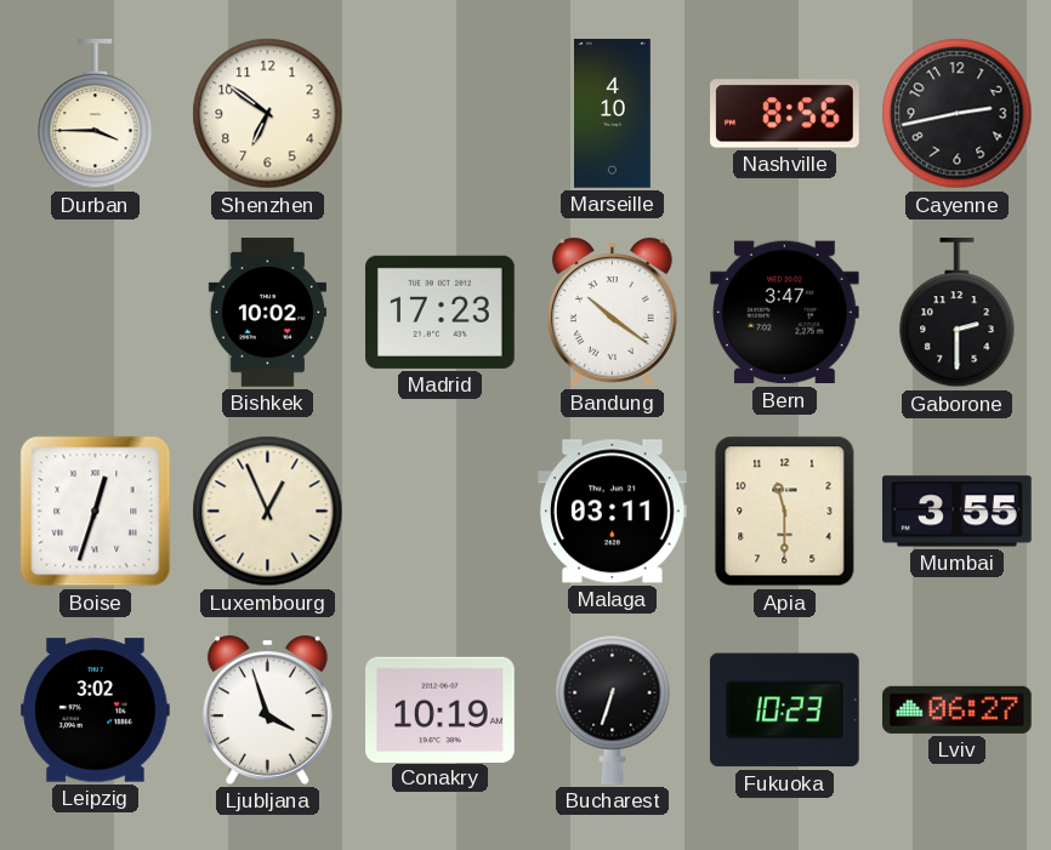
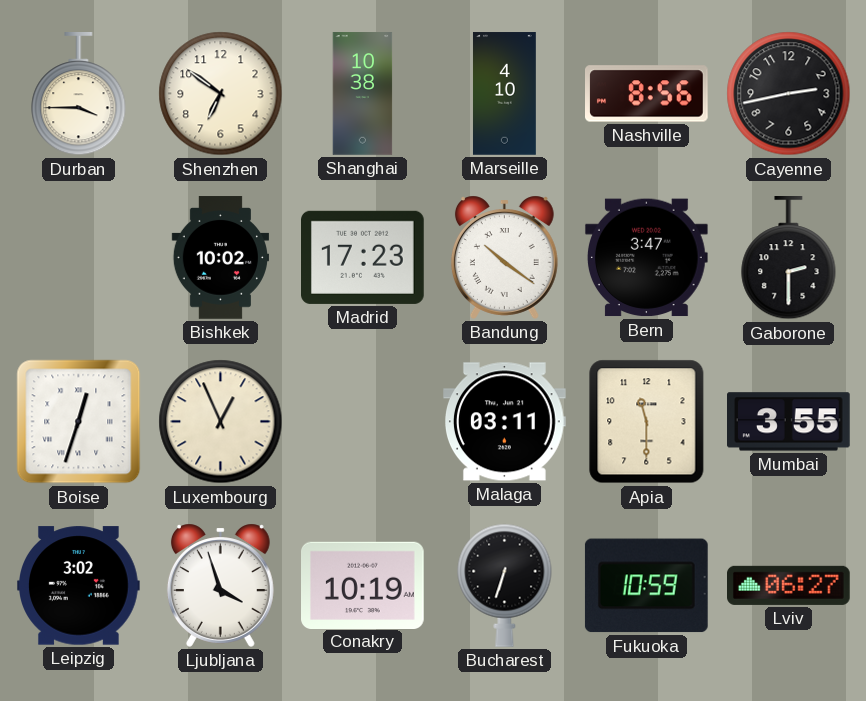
Shanghai: none -> 10:38 (363, 94)
Fukuoka: 10:23 -> 10:59 (646, 586)
